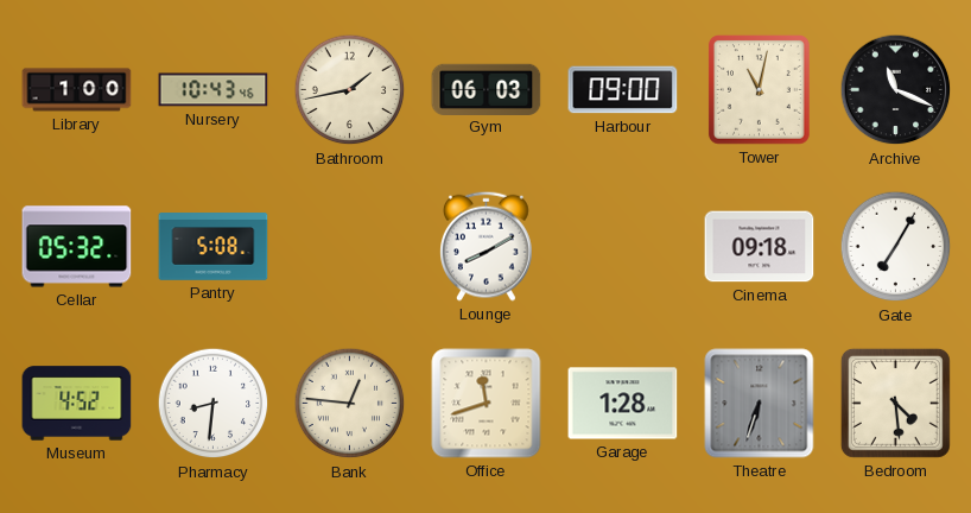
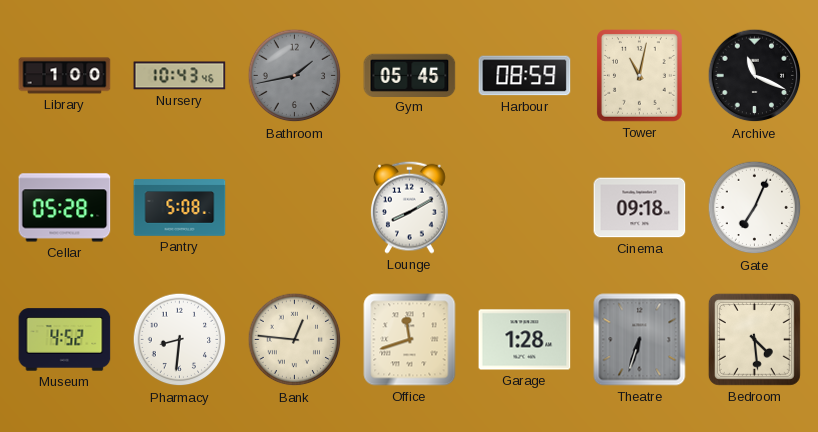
Bathroom dial: cream -> grey (295, 76)
Gym: 06:03 -> 05:45 (410, 75)
Harbour: 09:00 -> 08:59 (525, 76)
Cellar: 05:32 -> 05:28 (65, 208)
Gate: 7:05 -> 7:04 (755, 208)
